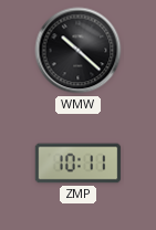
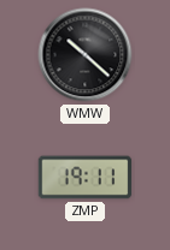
ZMP: 10:11 -> 19:11 (86, 178)
